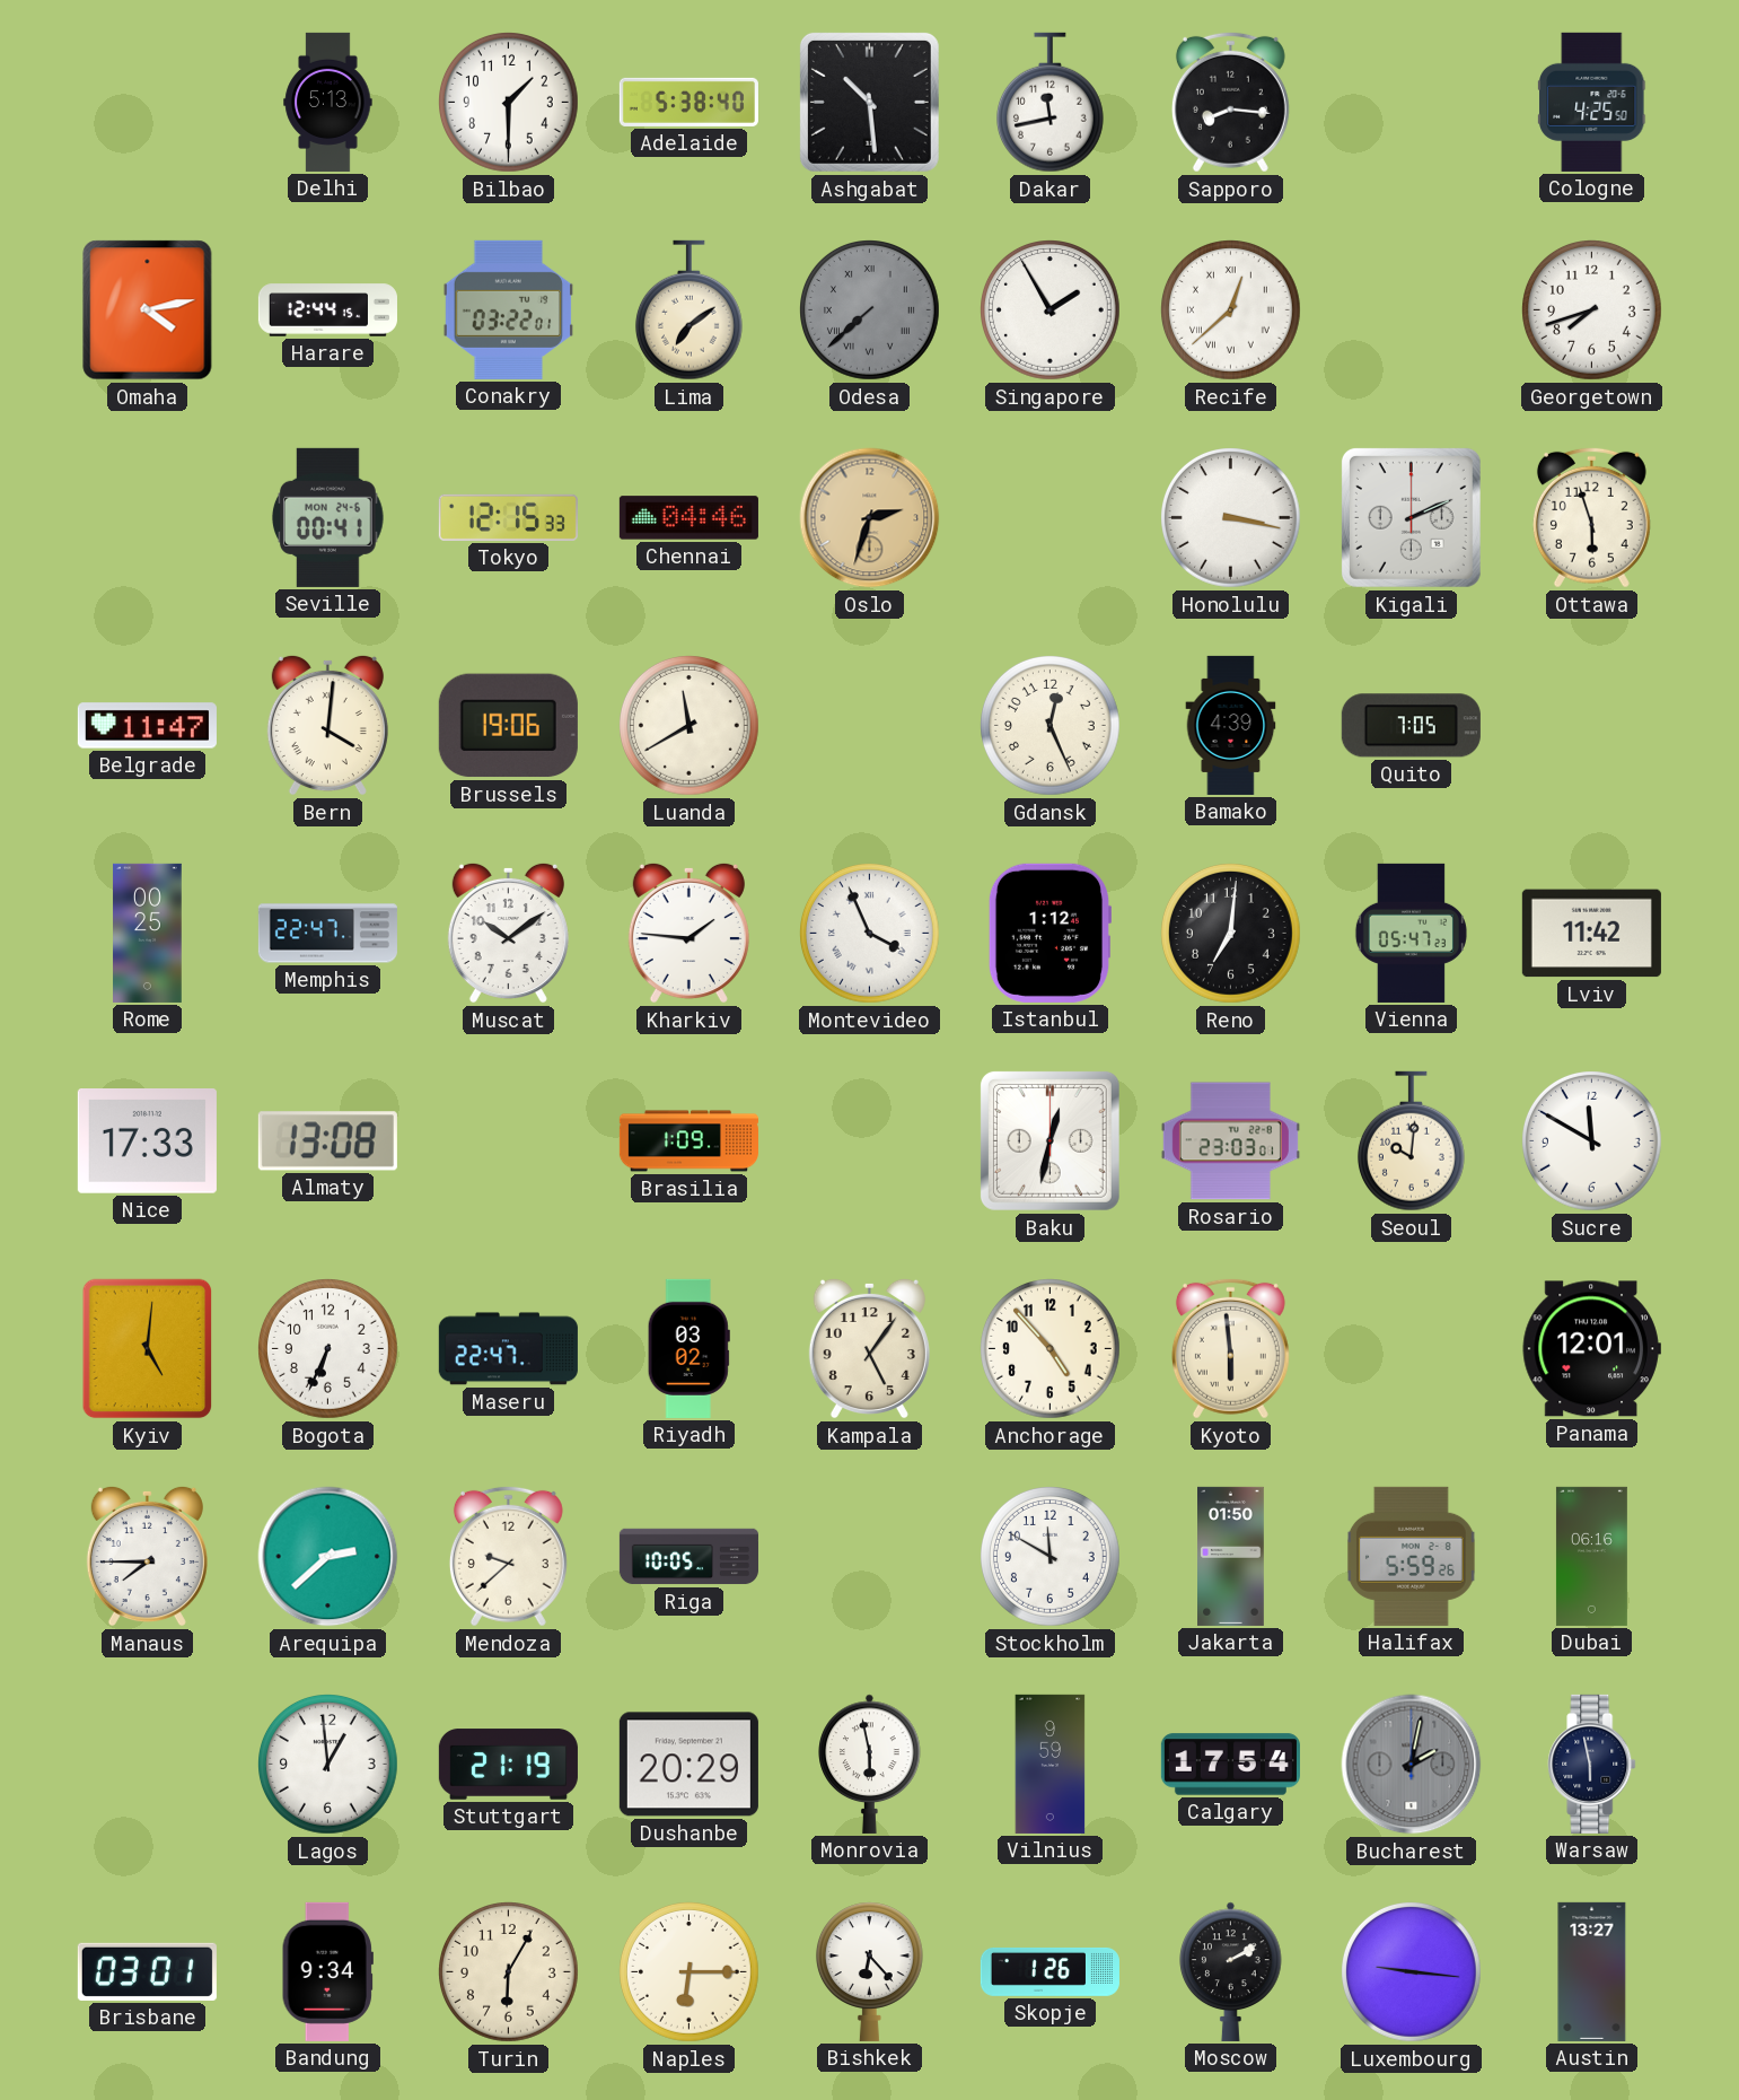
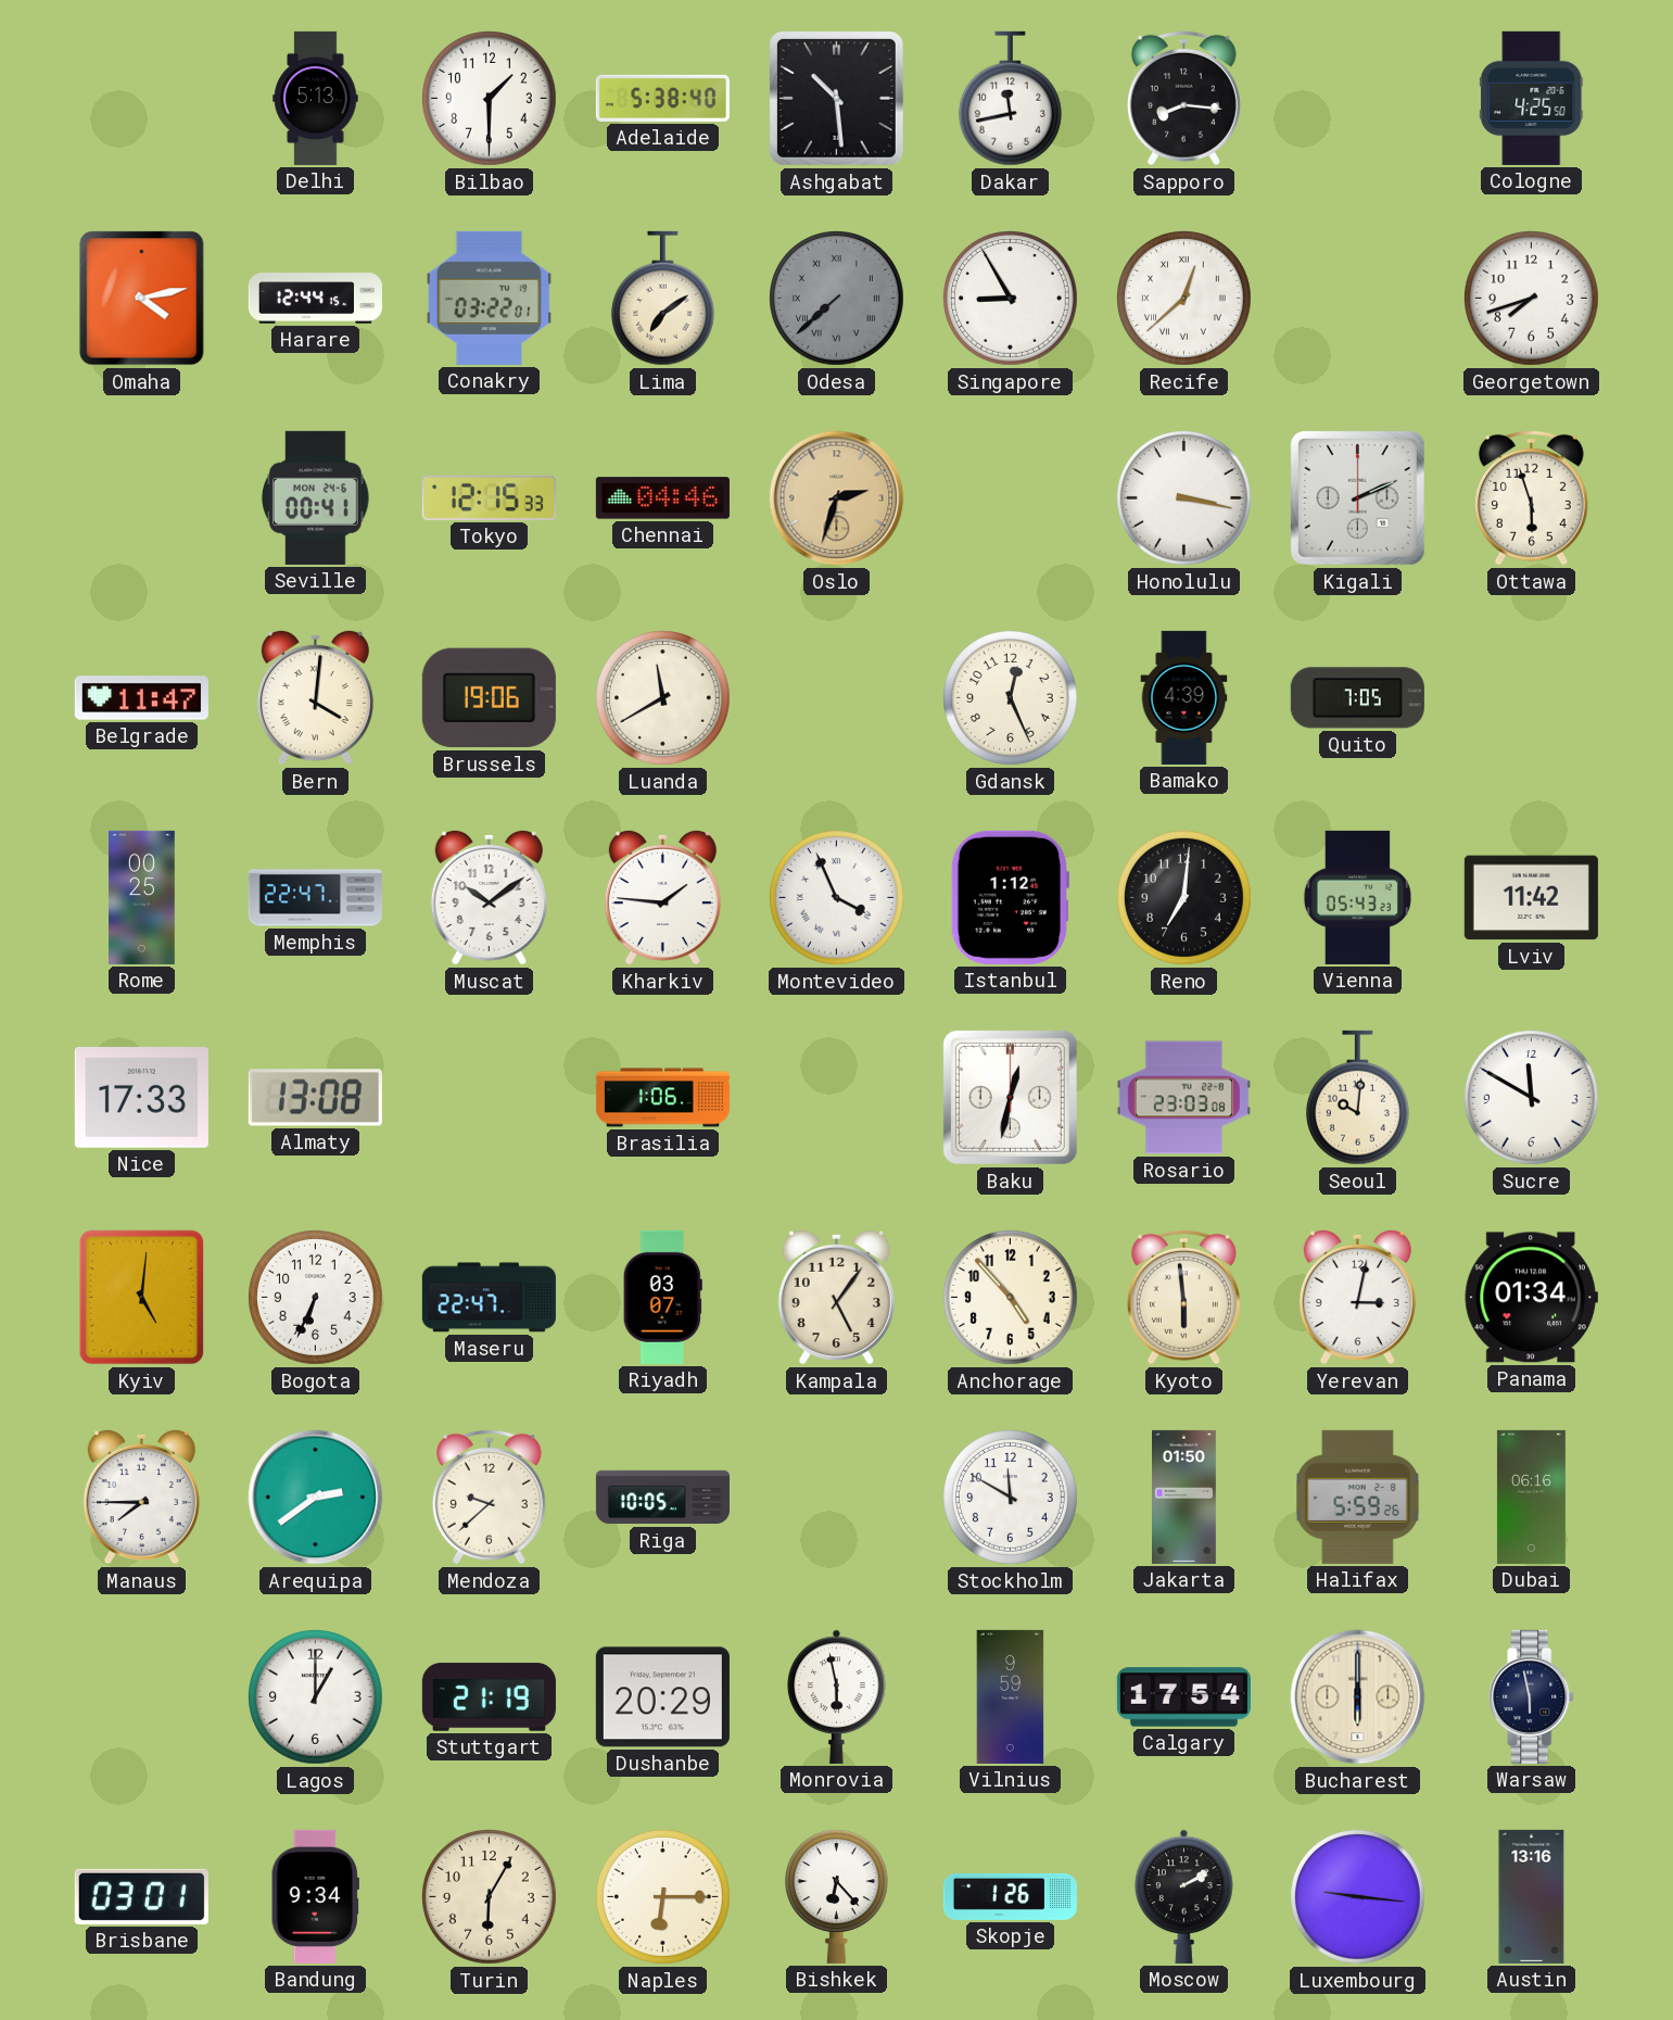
Singapore: 1:55 -> 8:55 (1011, 299)
Vienna: 05:47 -> 05:43 (1357, 897)
Brasilia: 1:09 -> 1:06 (662, 1098)
Rosario: 23:03:01 -> 23:03:08 (1183, 1098)
Riyadh: 03:02 -> 03:07 (662, 1297)
Yerevan: none -> 3:02 (1357, 1297)
Panama: 12:01 -> 01:34 (1531, 1298)
Arequipa: 2:38 -> 2:39 (316, 1498)
Lagos: 12:59 -> 1:00 (316, 1697)
Bucharest: 2:02 -> 6:00 (1358, 1697)
Bucharest dial: grey -> cream (1358, 1697)
Austin: 13:27 -> 13:16 (1532, 1896)
